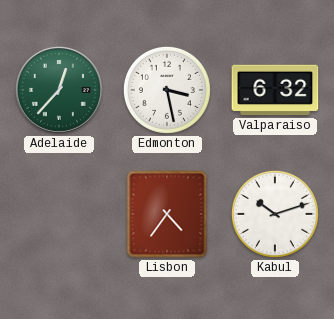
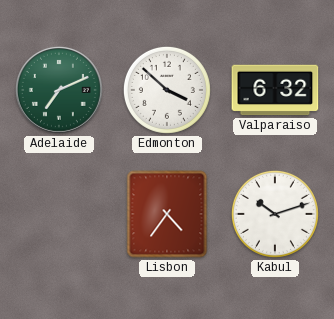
Adelaide: 12:37 -> 7:11 (59, 90)
Edmonton: 3:28 -> 3:52 (167, 90)
